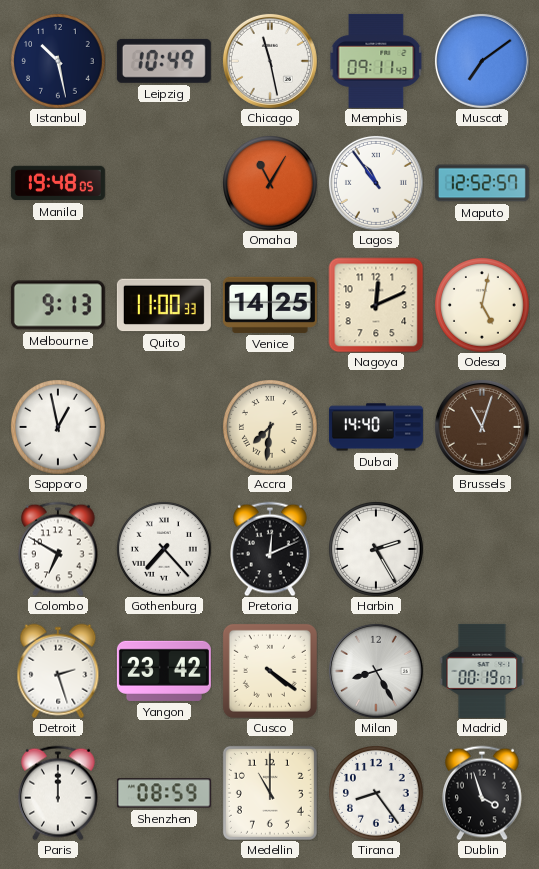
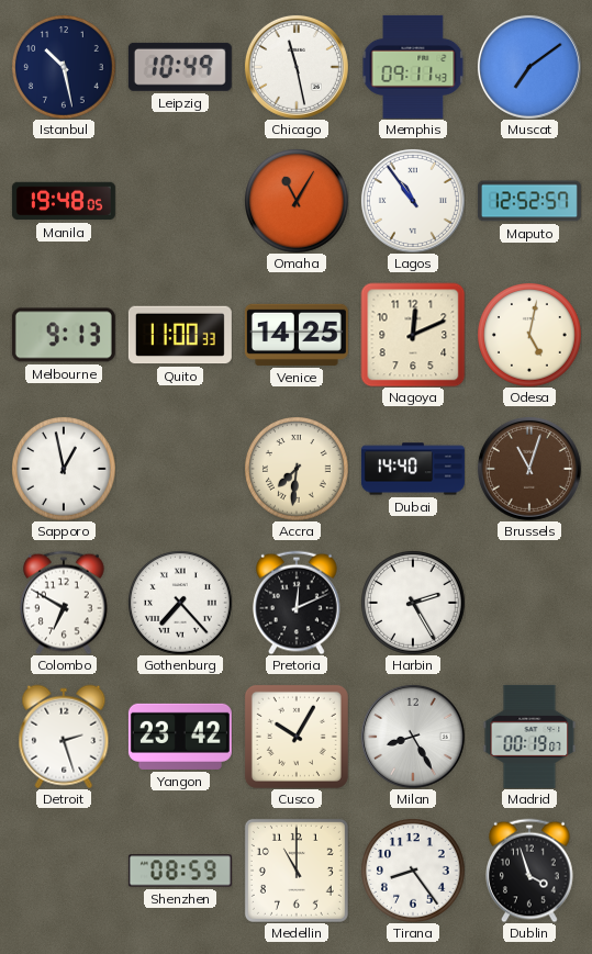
Cusco: 4:21 -> 10:05 (297, 737)
Paris: 12:00 -> none (59, 793)
